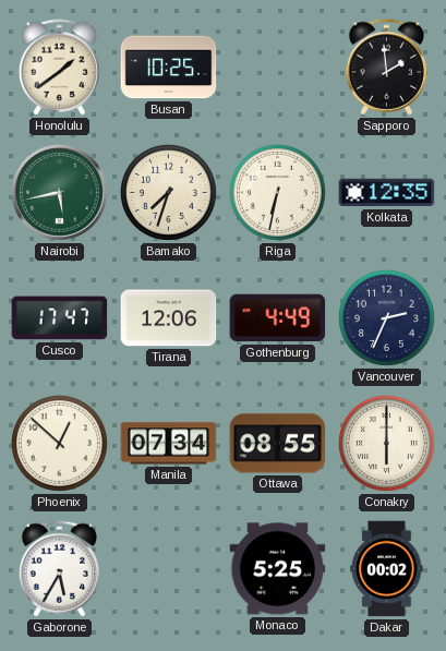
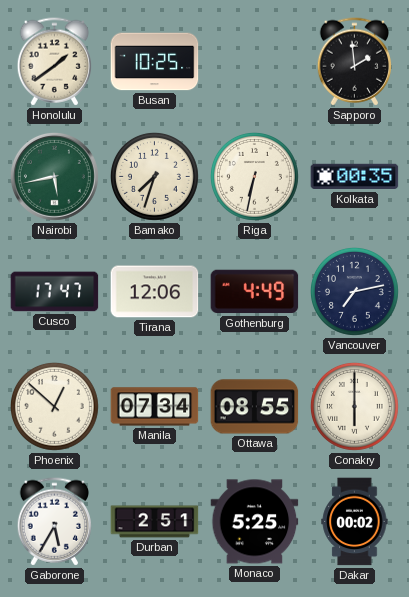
Kolkata: 12:35 -> 00:35 (355, 177)
Vancouver: 2:34 -> 7:13 (354, 291)
Durban: none -> 2:51 (155, 522)
